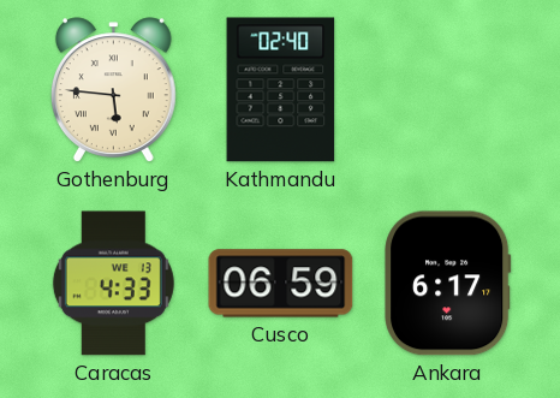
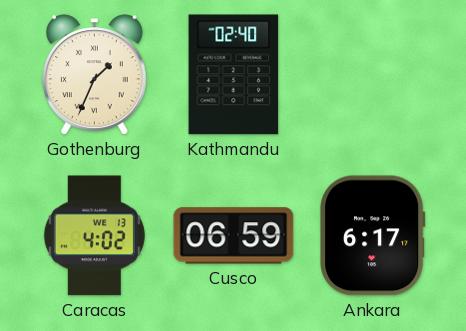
Gothenburg: 5:46 -> 1:34 (94, 75)
Caracas: 4:33 -> 4:02 (94, 236)
